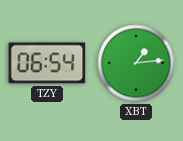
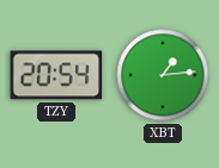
TZY: 06:54 -> 20:54 (56, 75)
